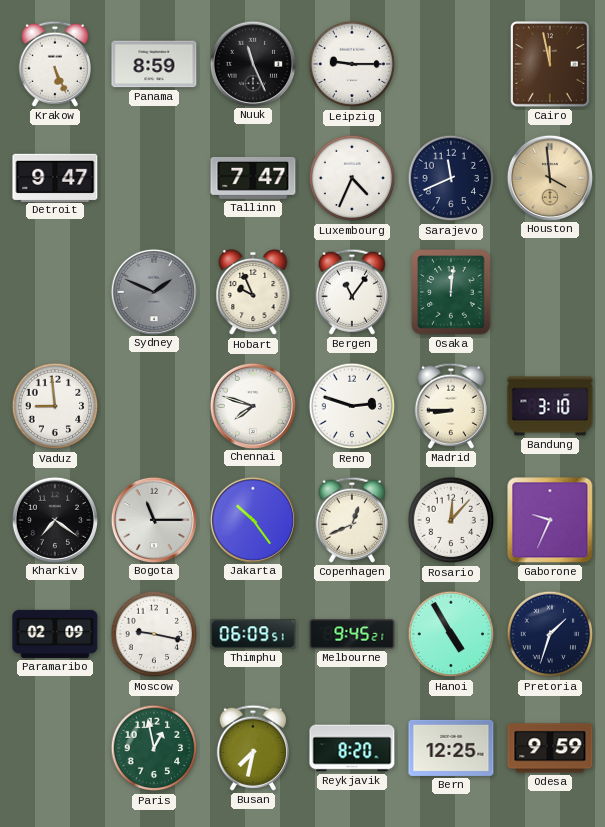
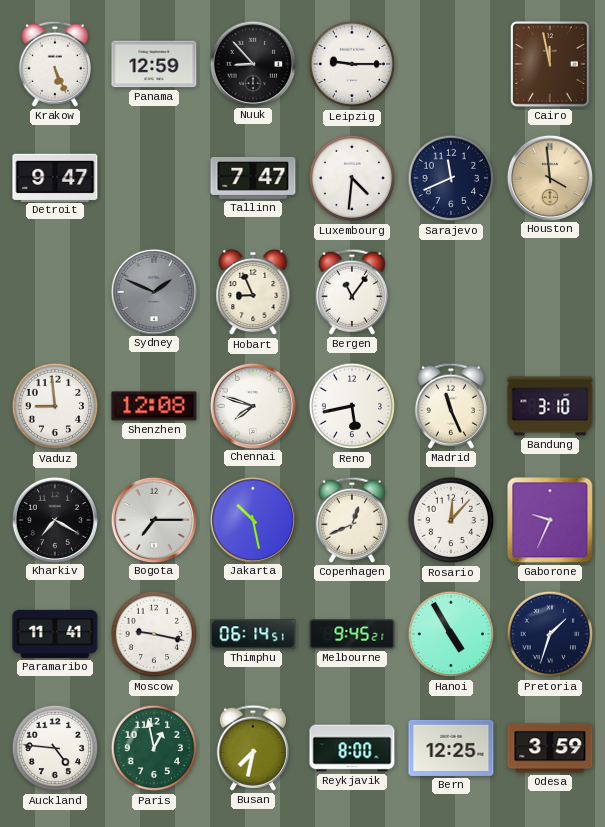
Panama: 8:59 -> 12:59 (154, 64)
Nuuk: 11:26 -> 8:53 (252, 63)
Luxembourg: 4:34 -> 4:31 (352, 178)
Hobart: 9:56 -> 8:56 (253, 292)
Osaka: 12:01 -> none (451, 292)
Shenzhen: none -> 12:08 (154, 406)
Reno: 2:48 -> 5:43 (352, 406)
Madrid: 8:45 -> 11:26 (451, 406)
Kharkiv: 7:21 -> 7:20 (54, 519)
Bogota: 11:15 -> 7:15 (153, 519)
Jakarta: 10:24 -> 10:28 (252, 519)
Paramaribo: 02:09 -> 11:41 (55, 634)
Thimphu: 06:09 -> 06:14 (253, 634)
Auckland: none -> 4:46 (55, 748)
Reykjavik: 8:20 -> 8:00 (352, 748)
Odesa: 9:59 -> 3:59 (550, 748)
